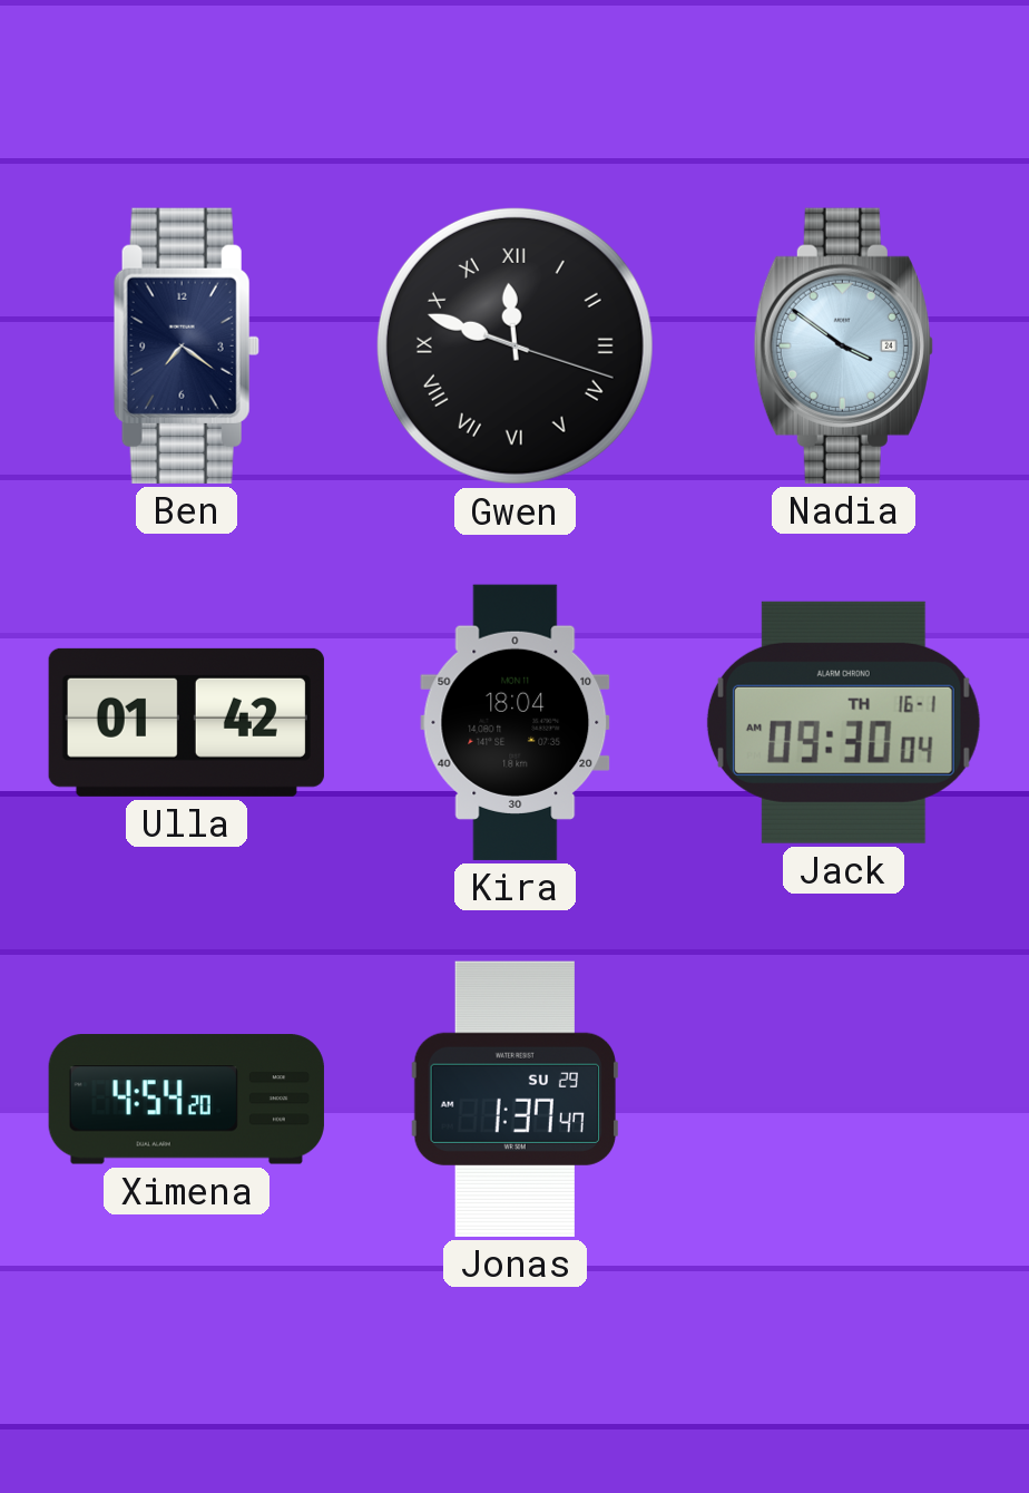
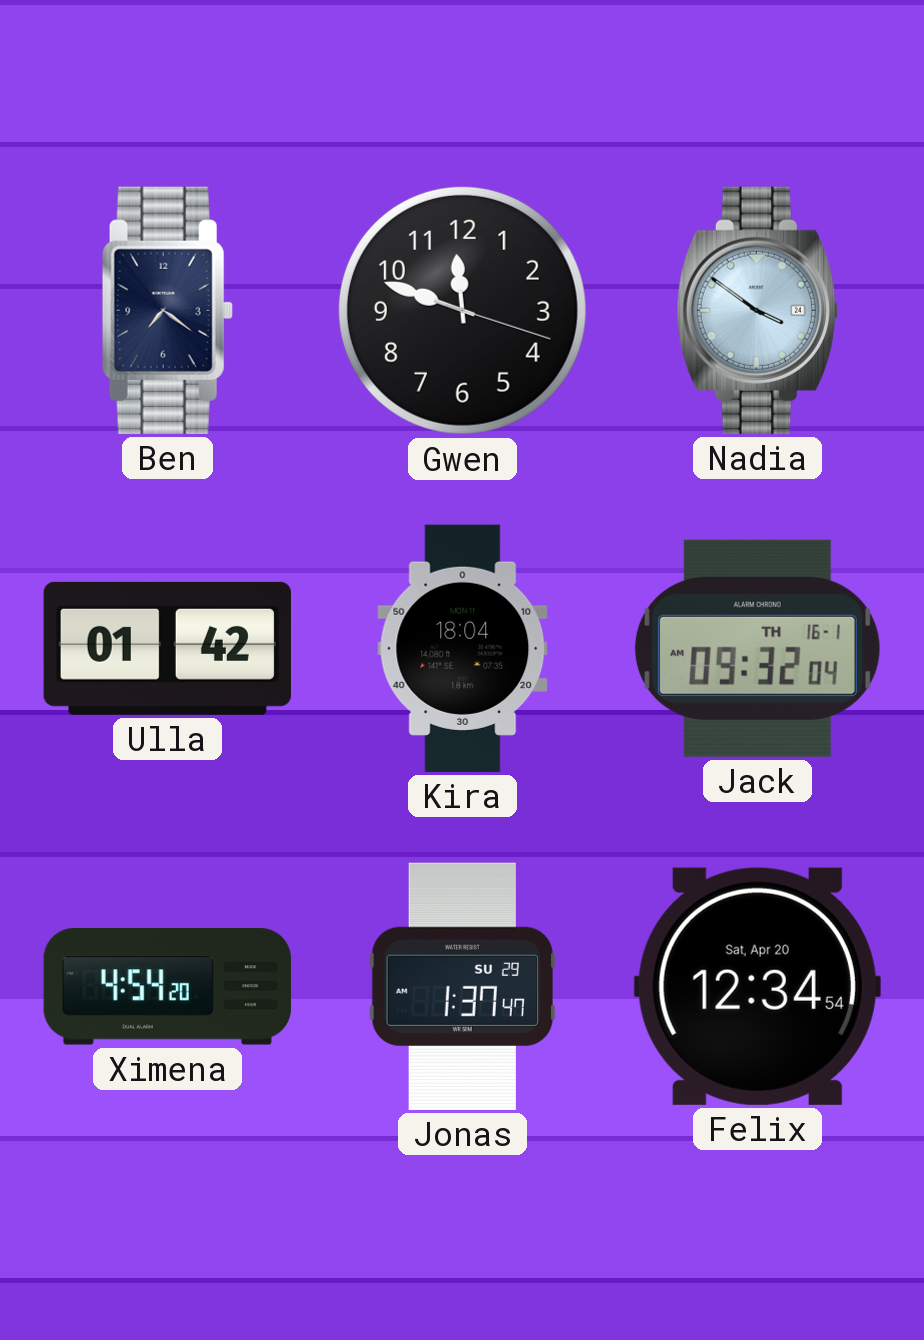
Gwen numerals: Roman -> Arabic (462, 310)
Jack: 09:30 -> 09:32 (757, 648)
Felix: none -> 12:34 (757, 986)
